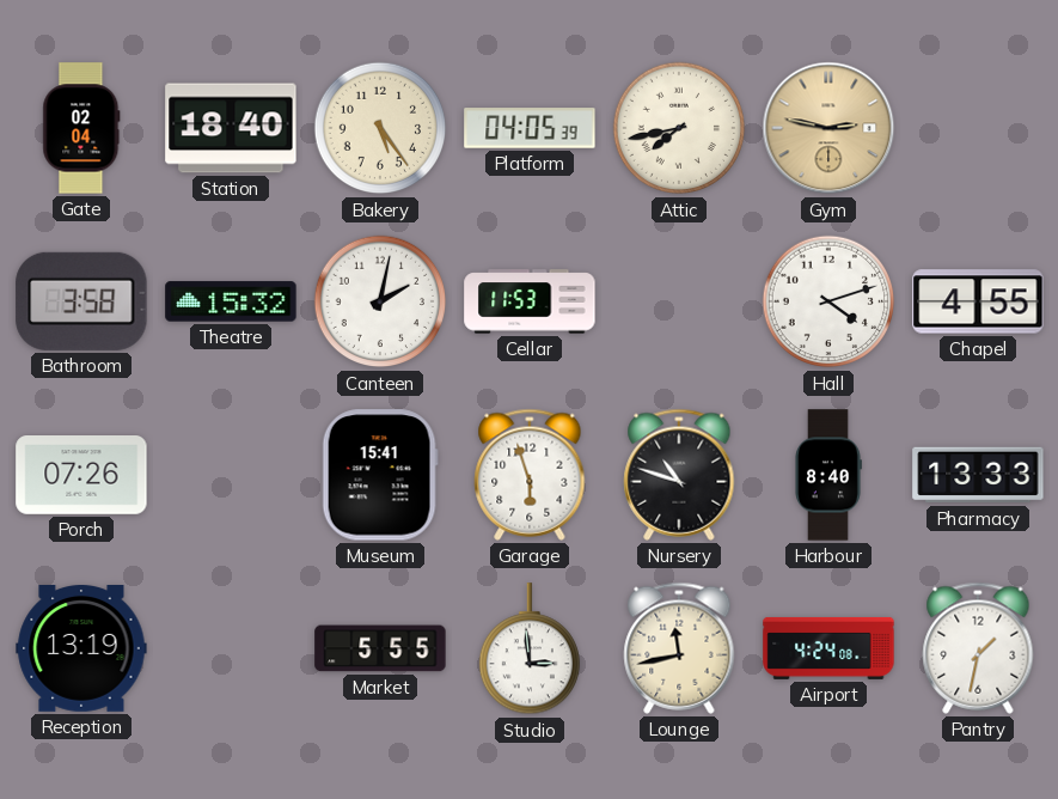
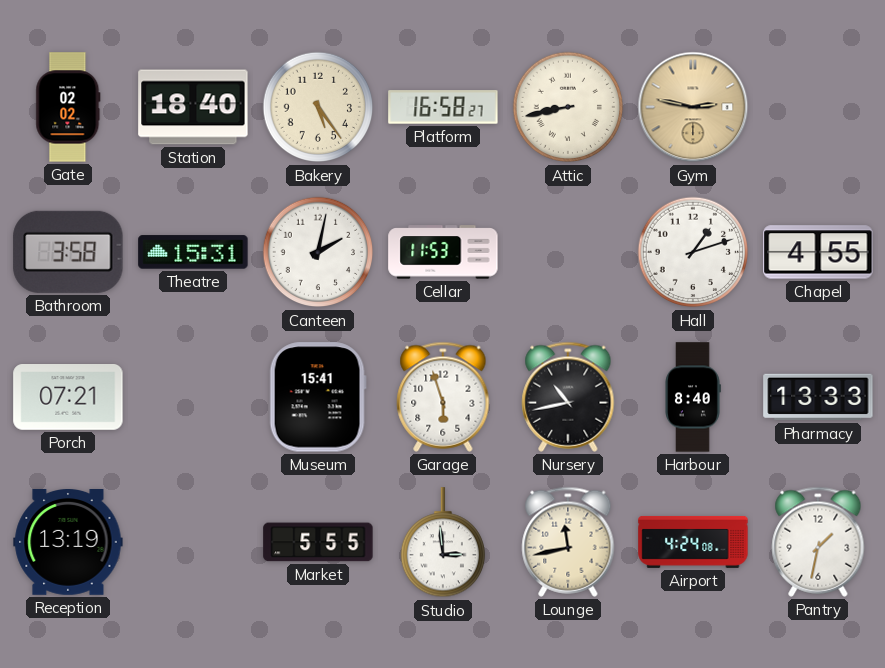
Gate: 02:04 -> 02:02 (68, 107)
Platform: 04:05 -> 16:58 (443, 107)
Attic: 7:43 -> 8:43 (568, 107)
Theatre: 15:32 -> 15:31 (193, 252)
Hall: 4:12 -> 1:12 (693, 252)
Porch: 07:26 -> 07:21 (68, 398)
Nursery: 10:48 -> 10:43 (568, 397)
